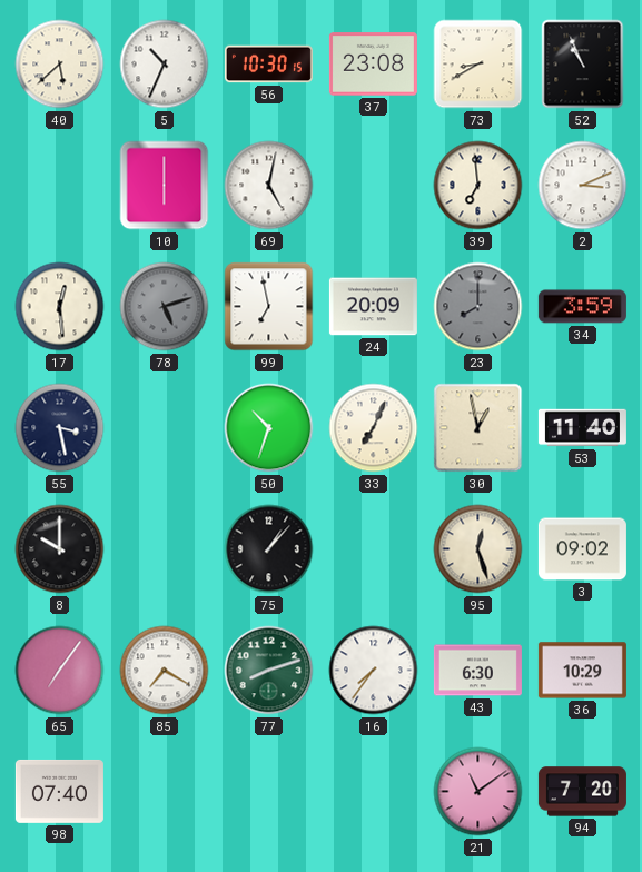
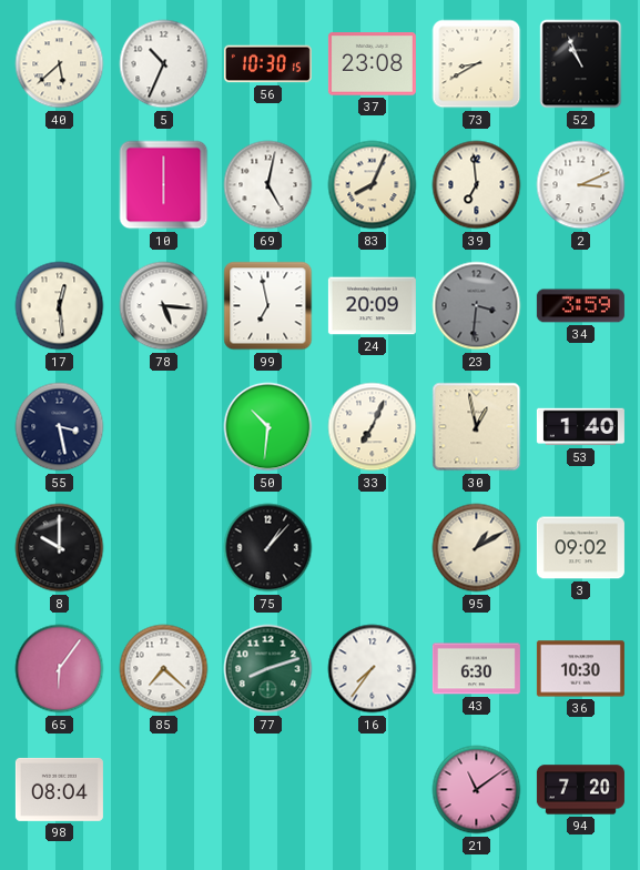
83: none -> 8:04 (373, 185)
78: 5:12 -> 5:16 (164, 306)
78 dial: grey -> white (164, 306)
23: 8:00 -> 3:31 (477, 306)
50: 10:33 -> 10:31 (268, 427)
53: 11:40 -> 1:40 (580, 427)
95: 12:27 -> 1:10 (477, 548)
65: 7:06 -> 6:06 (60, 669)
85: 7:20 -> 7:22 (164, 669)
36: 10:29 -> 10:30 (580, 669)
98: 07:40 -> 08:04 (59, 789)
